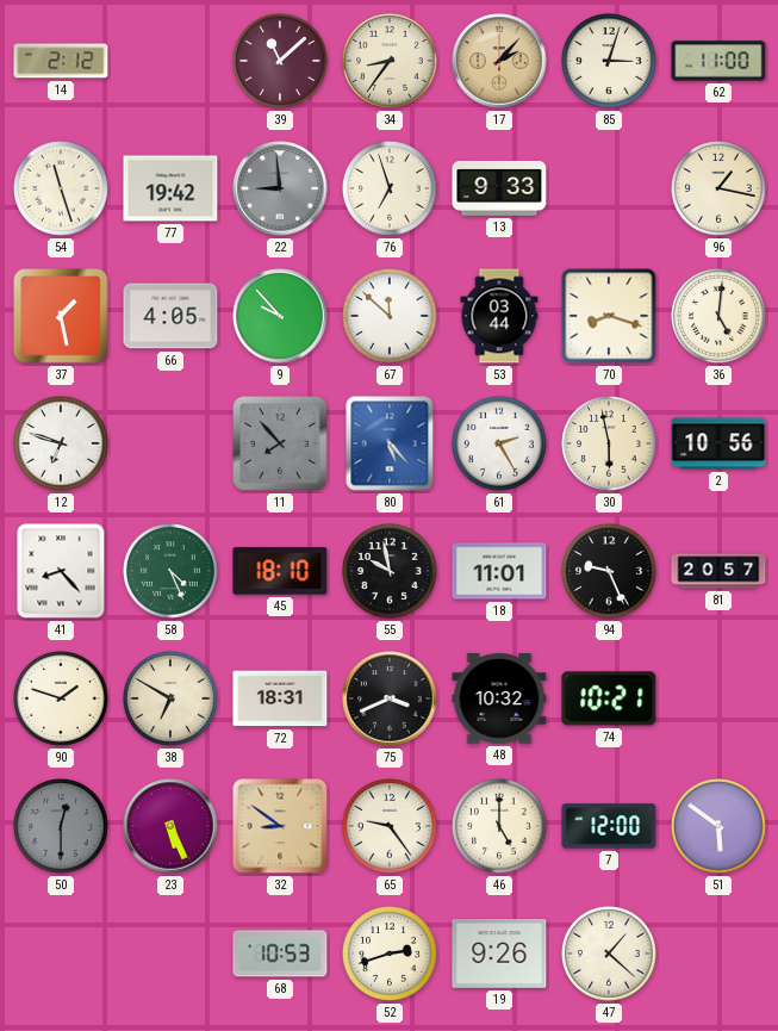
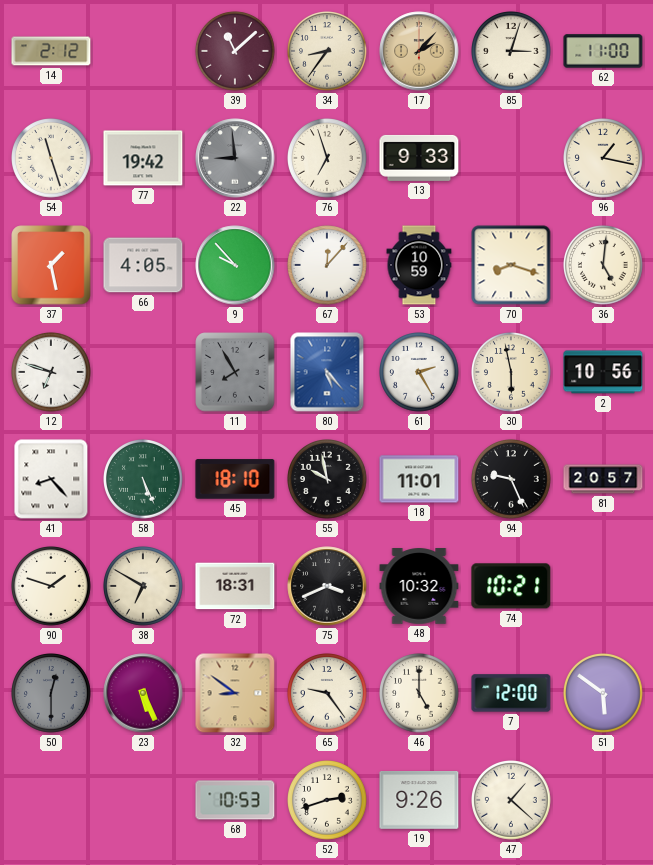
67: 11:52 -> 12:07 (328, 266)
53: 03:44 -> 10:59 (419, 265)
11: 7:53 -> 7:55 (235, 372)
58: 4:26 -> 5:26 (144, 480)
